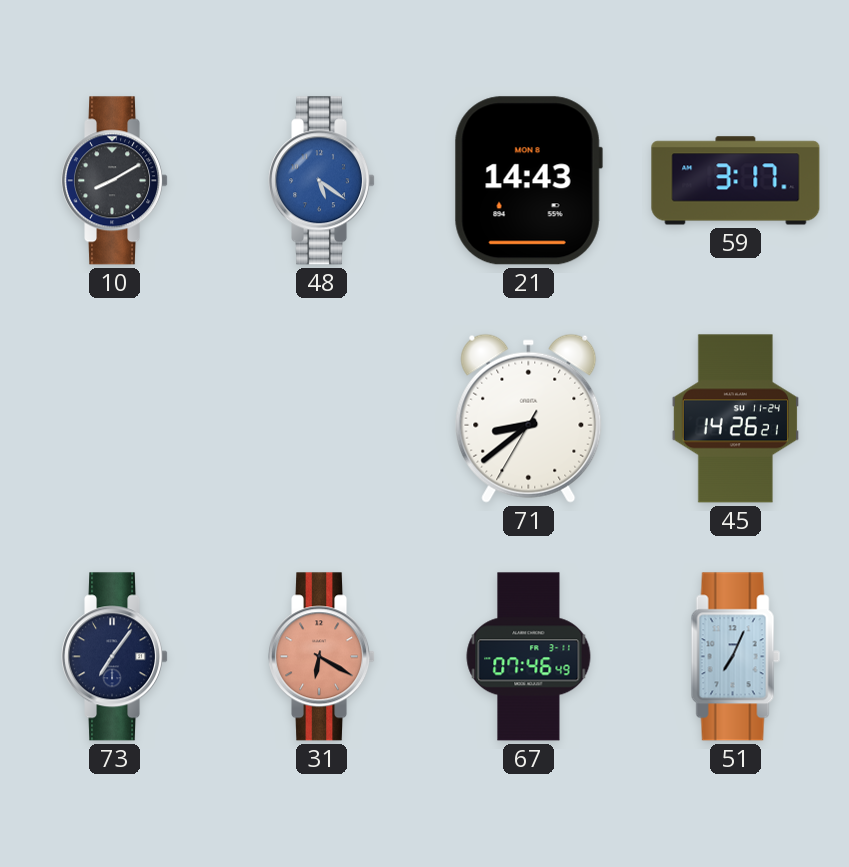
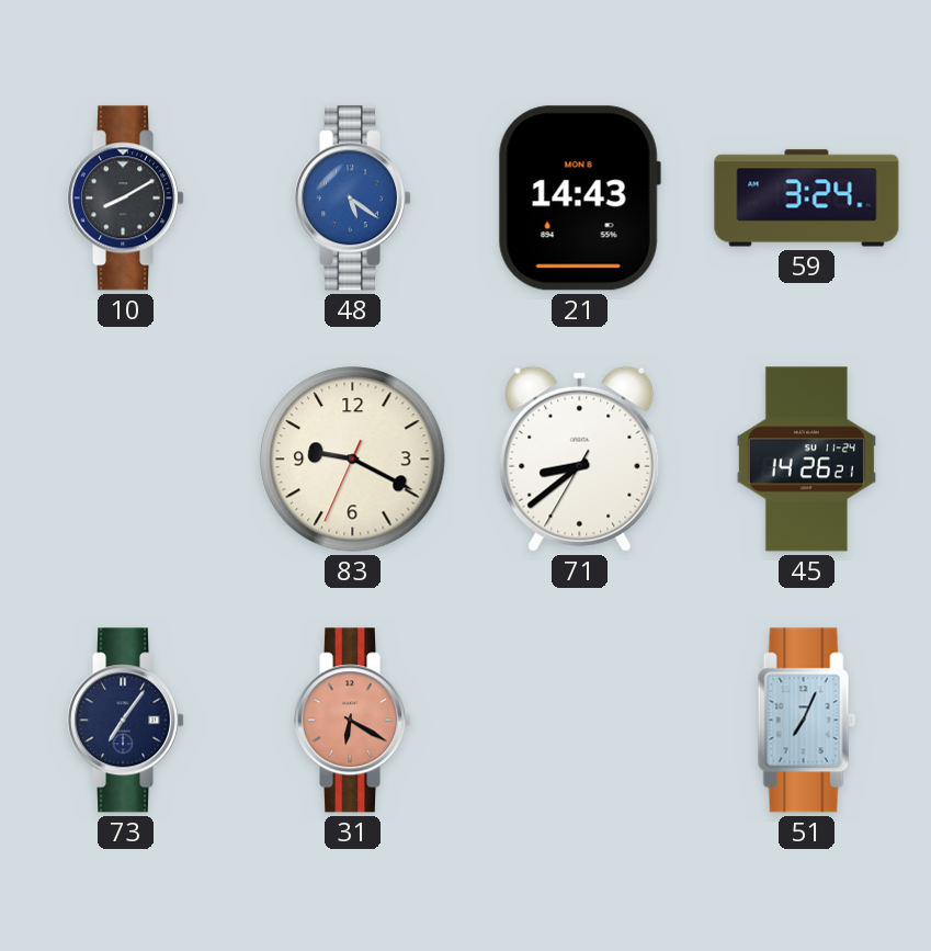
59: 3:17 -> 3:24 (807, 199)
83: none -> 9:19 (353, 460)
67: 07:46 -> none (529, 657)
